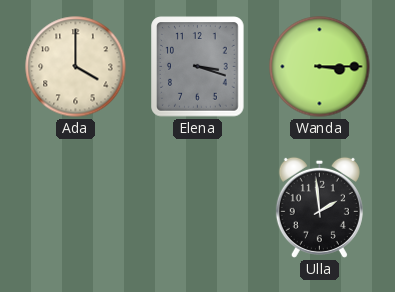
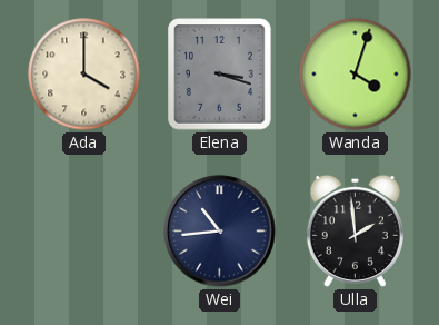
Wanda: 3:15 -> 4:03 (356, 75)
Wei: none -> 10:44 (220, 232)
